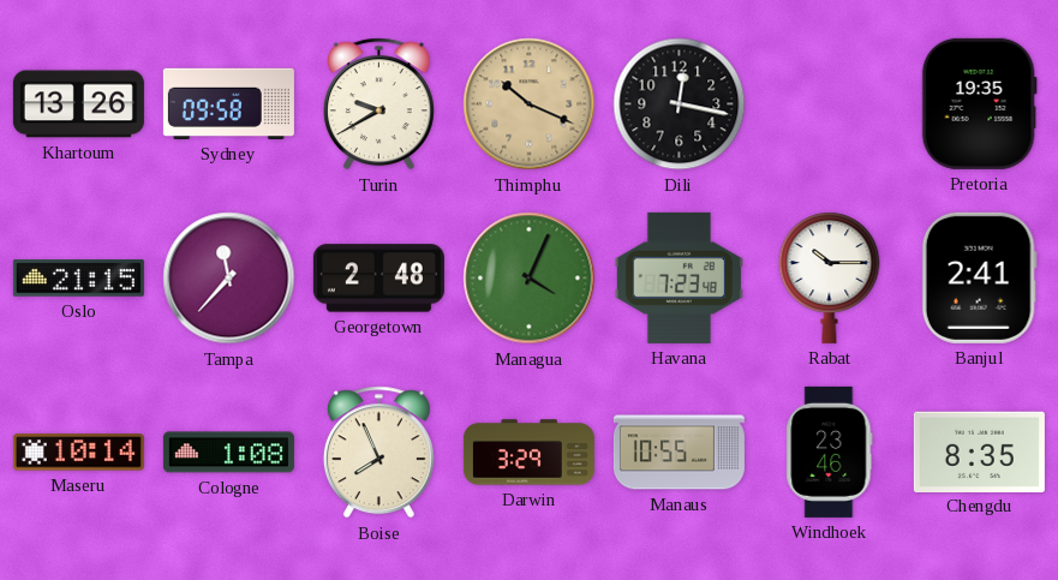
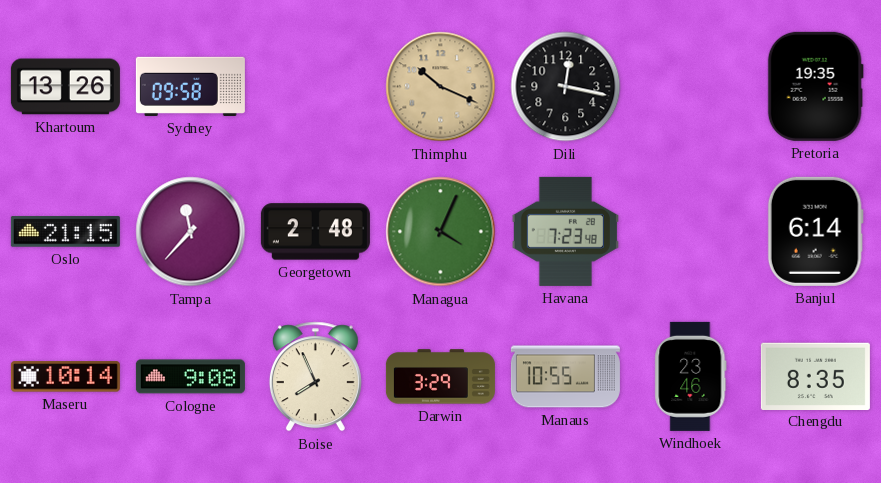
Turin: 9:40 -> none (378, 104)
Rabat: 10:15 -> none (830, 277)
Banjul: 2:41 -> 6:14 (815, 231)
Cologne: 1:08 -> 9:08 (190, 377)
